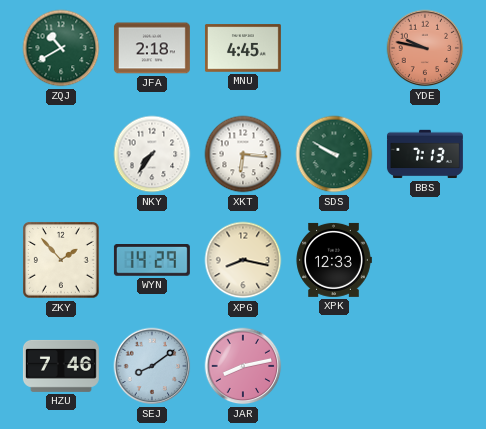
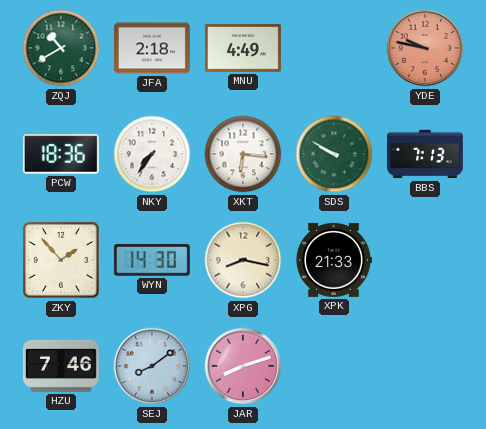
MNU: 4:45 -> 4:49 (243, 48)
PCW: none -> 18:36 (61, 154)
WYN: 14:29 -> 14:30 (152, 261)
XPK: 12:33 -> 21:33 (334, 260)
JAR: 8:13 -> 8:12 (243, 366)
